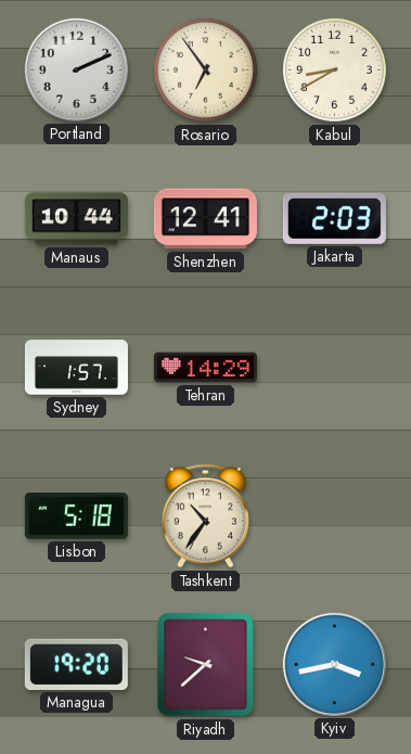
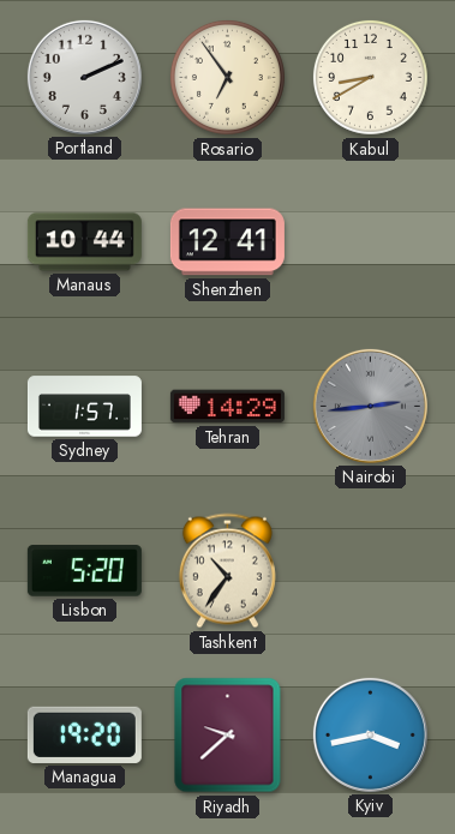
Jakarta: 2:03 -> none (334, 218)
Nairobi: none -> 2:44 (370, 406)
Lisbon: 5:18 -> 5:20 (84, 571)
